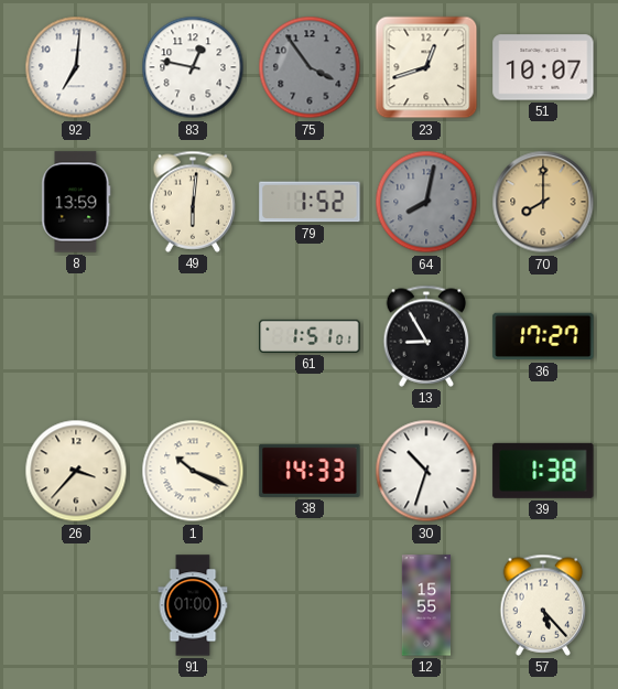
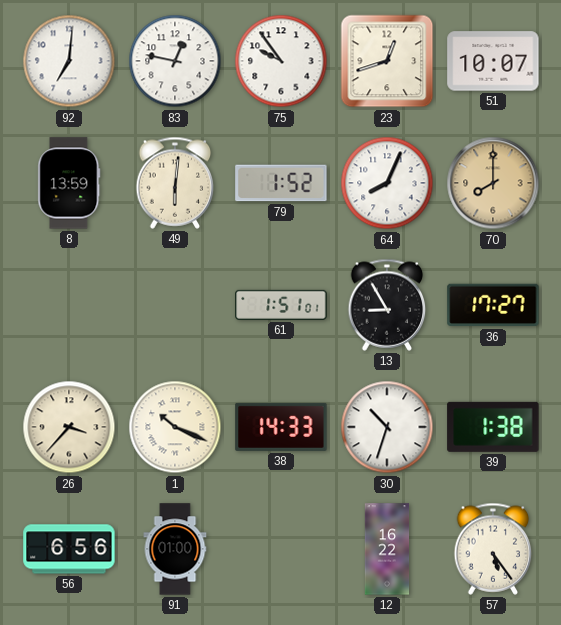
75: 3:54 -> 9:54 (281, 61)
75 dial: grey -> white (281, 61)
64: 8:02 -> 8:04 (387, 183)
64 dial: grey -> white (387, 183)
56: none -> 6:56 (69, 549)
12: 15:55 -> 16:22 (387, 549)
57: 5:23 -> 5:24 (493, 549)
